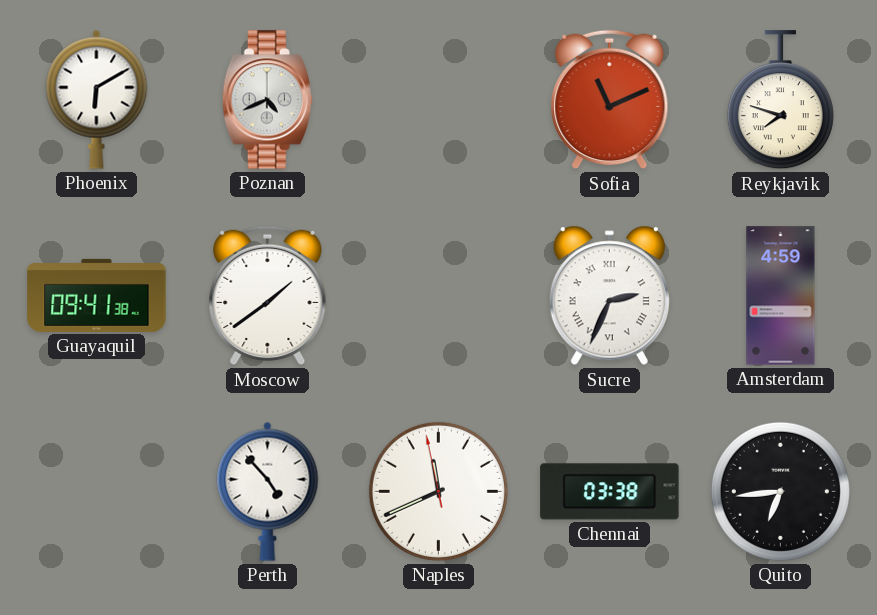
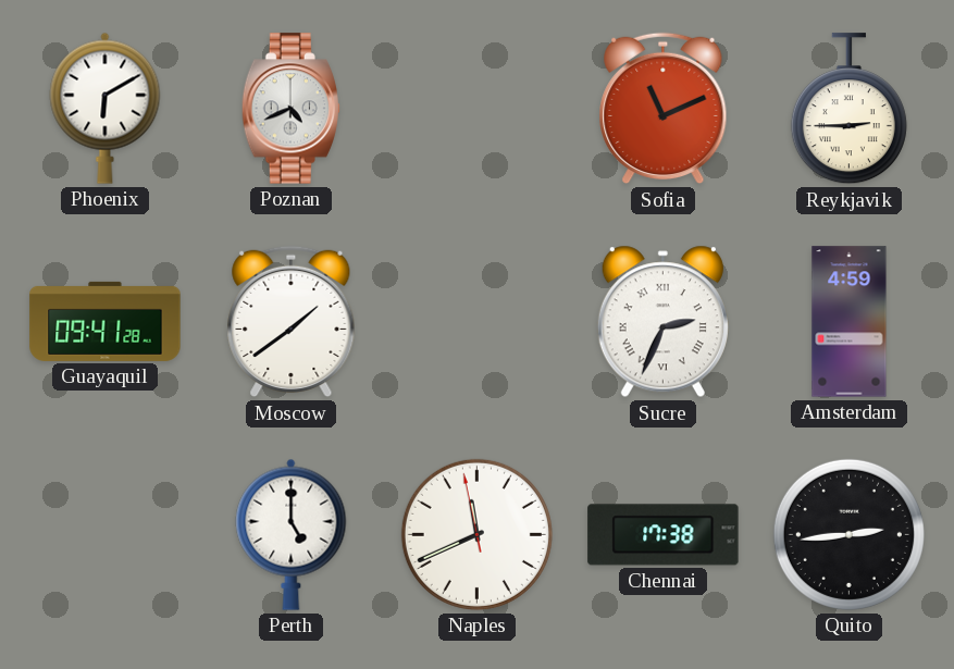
Reykjavik: 7:48 -> 2:45 (848, 109)
Guayaquil: 09:41:38 -> 09:41:28 (106, 321)
Perth: 4:53 -> 5:00 (292, 534)
Chennai: 03:38 -> 17:38 (664, 535)
Quito: 6:44 -> 2:44 (848, 534)
